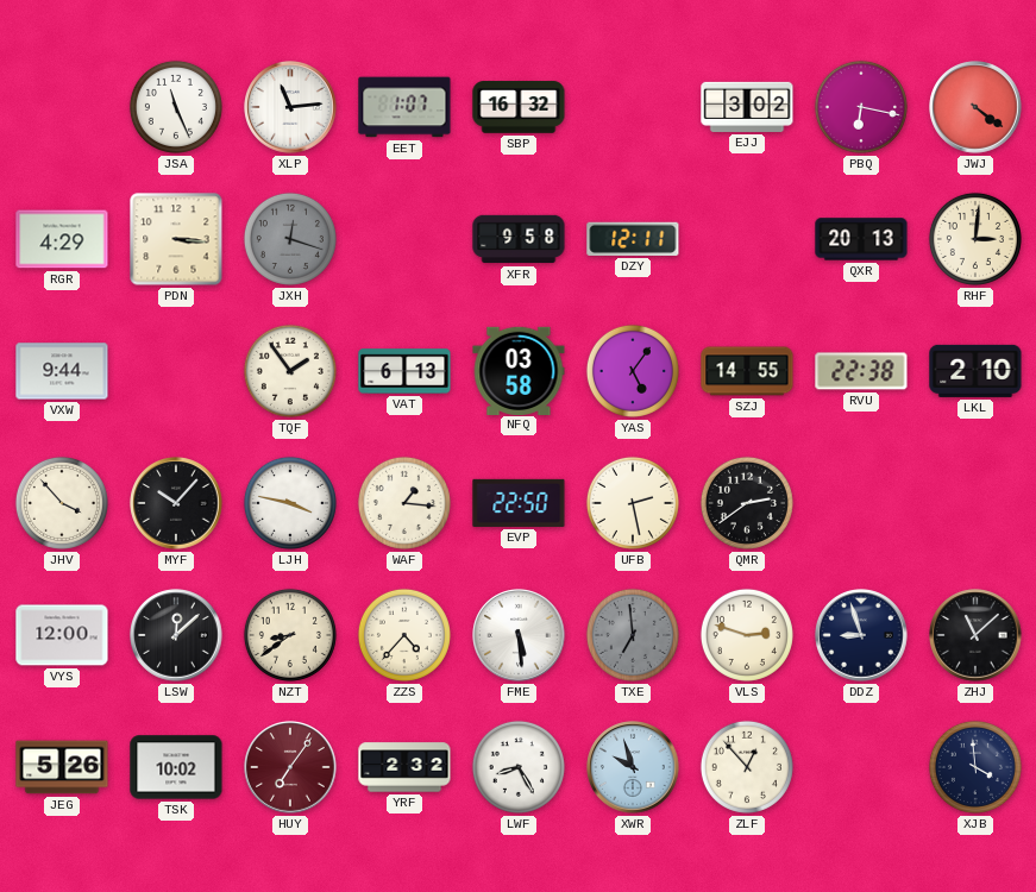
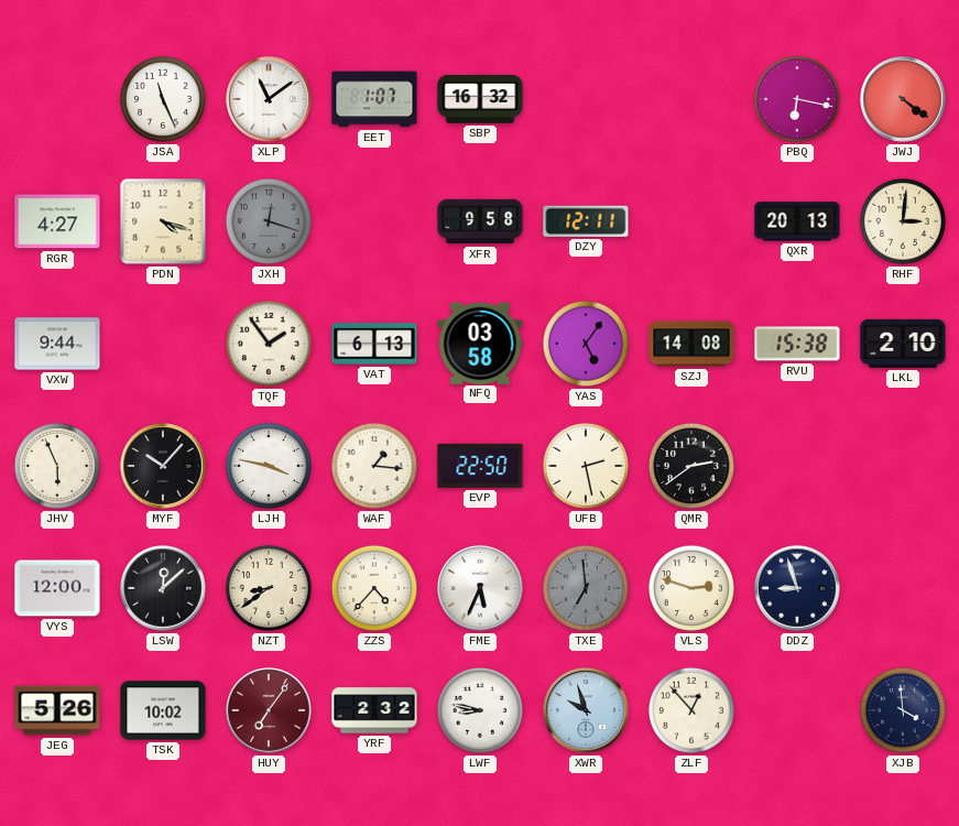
XLP: 11:14 -> 11:09 (269, 99)
EJJ: 3:02 -> none (747, 107)
RGR: 4:29 -> 4:27 (57, 221)
PDN: 3:16 -> 4:18 (163, 221)
SZJ: 14:55 -> 14:08 (691, 344)
RVU: 22:38 -> 15:38 (797, 344)
JHV: 3:53 -> 5:56 (57, 466)
FME: 5:29 -> 5:34 (480, 588)
ZHJ: 11:08 -> none (975, 635)
LWF: 8:25 -> 8:47 (480, 710)
